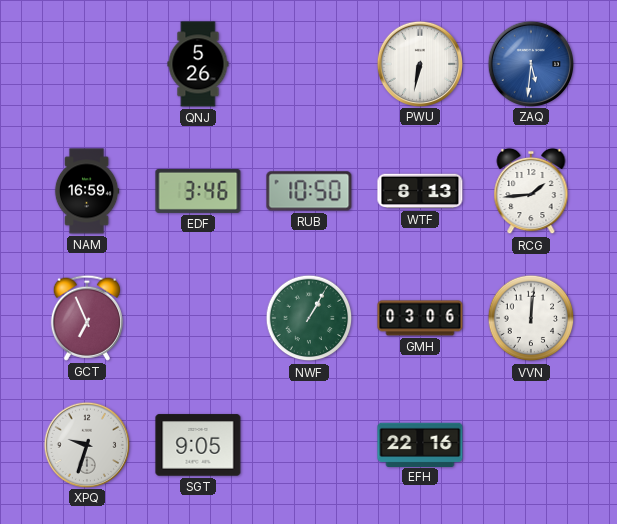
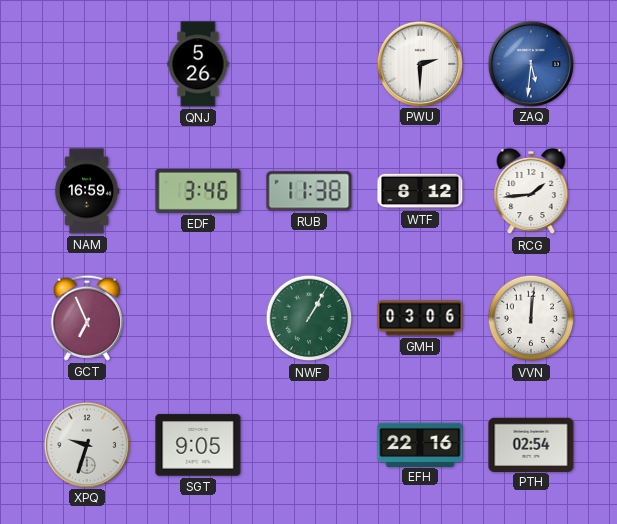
PWU: 6:32 -> 2:30 (419, 63)
RUB: 10:50 -> 11:38 (309, 191)
WTF: 8:13 -> 8:12 (420, 191)
PTH: none -> 02:54 (531, 444)
